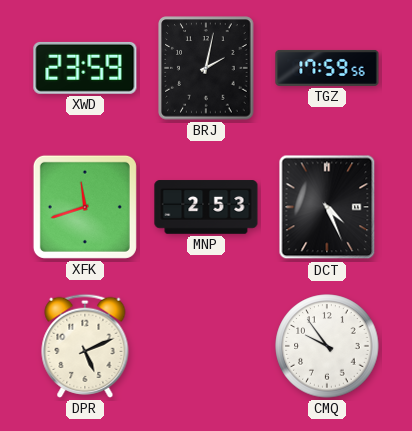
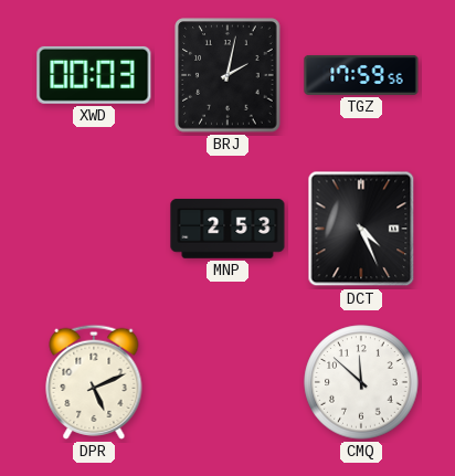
XWD: 23:59 -> 00:03 (94, 75)
XFK: 11:42 -> none (85, 207)
CMQ: 9:54 -> 11:52 (361, 382)
